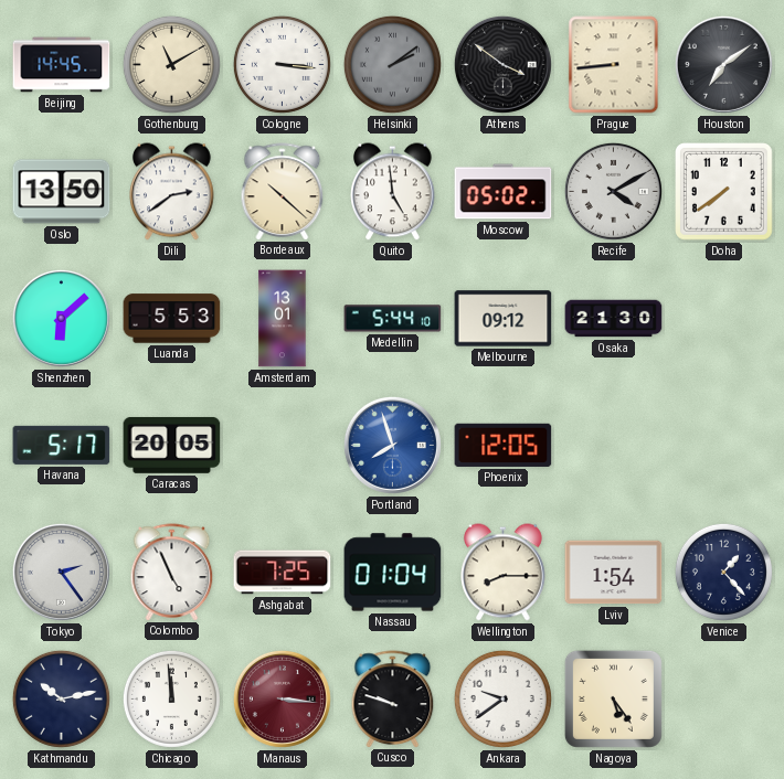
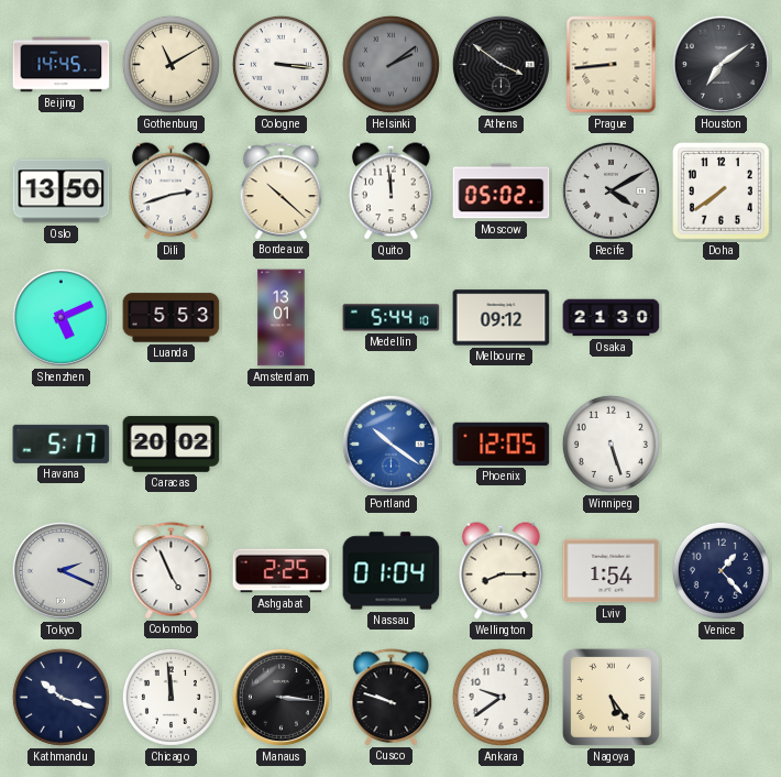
Dili: 2:39 -> 2:42 (172, 191)
Quito: 4:59 -> 11:59 (392, 191)
Shenzhen: 6:08 -> 5:11 (61, 317)
Caracas: 20:05 -> 20:02 (172, 444)
Portland: 7:57 -> 10:21 (391, 444)
Winnipeg: none -> 5:27 (610, 444)
Tokyo: 2:24 -> 2:19 (61, 570)
Ashgabat: 7:25 -> 2:25 (282, 571)
Kathmandu: 10:13 -> 10:18 (61, 697)
Manaus dial: burgundy -> black (280, 697)
